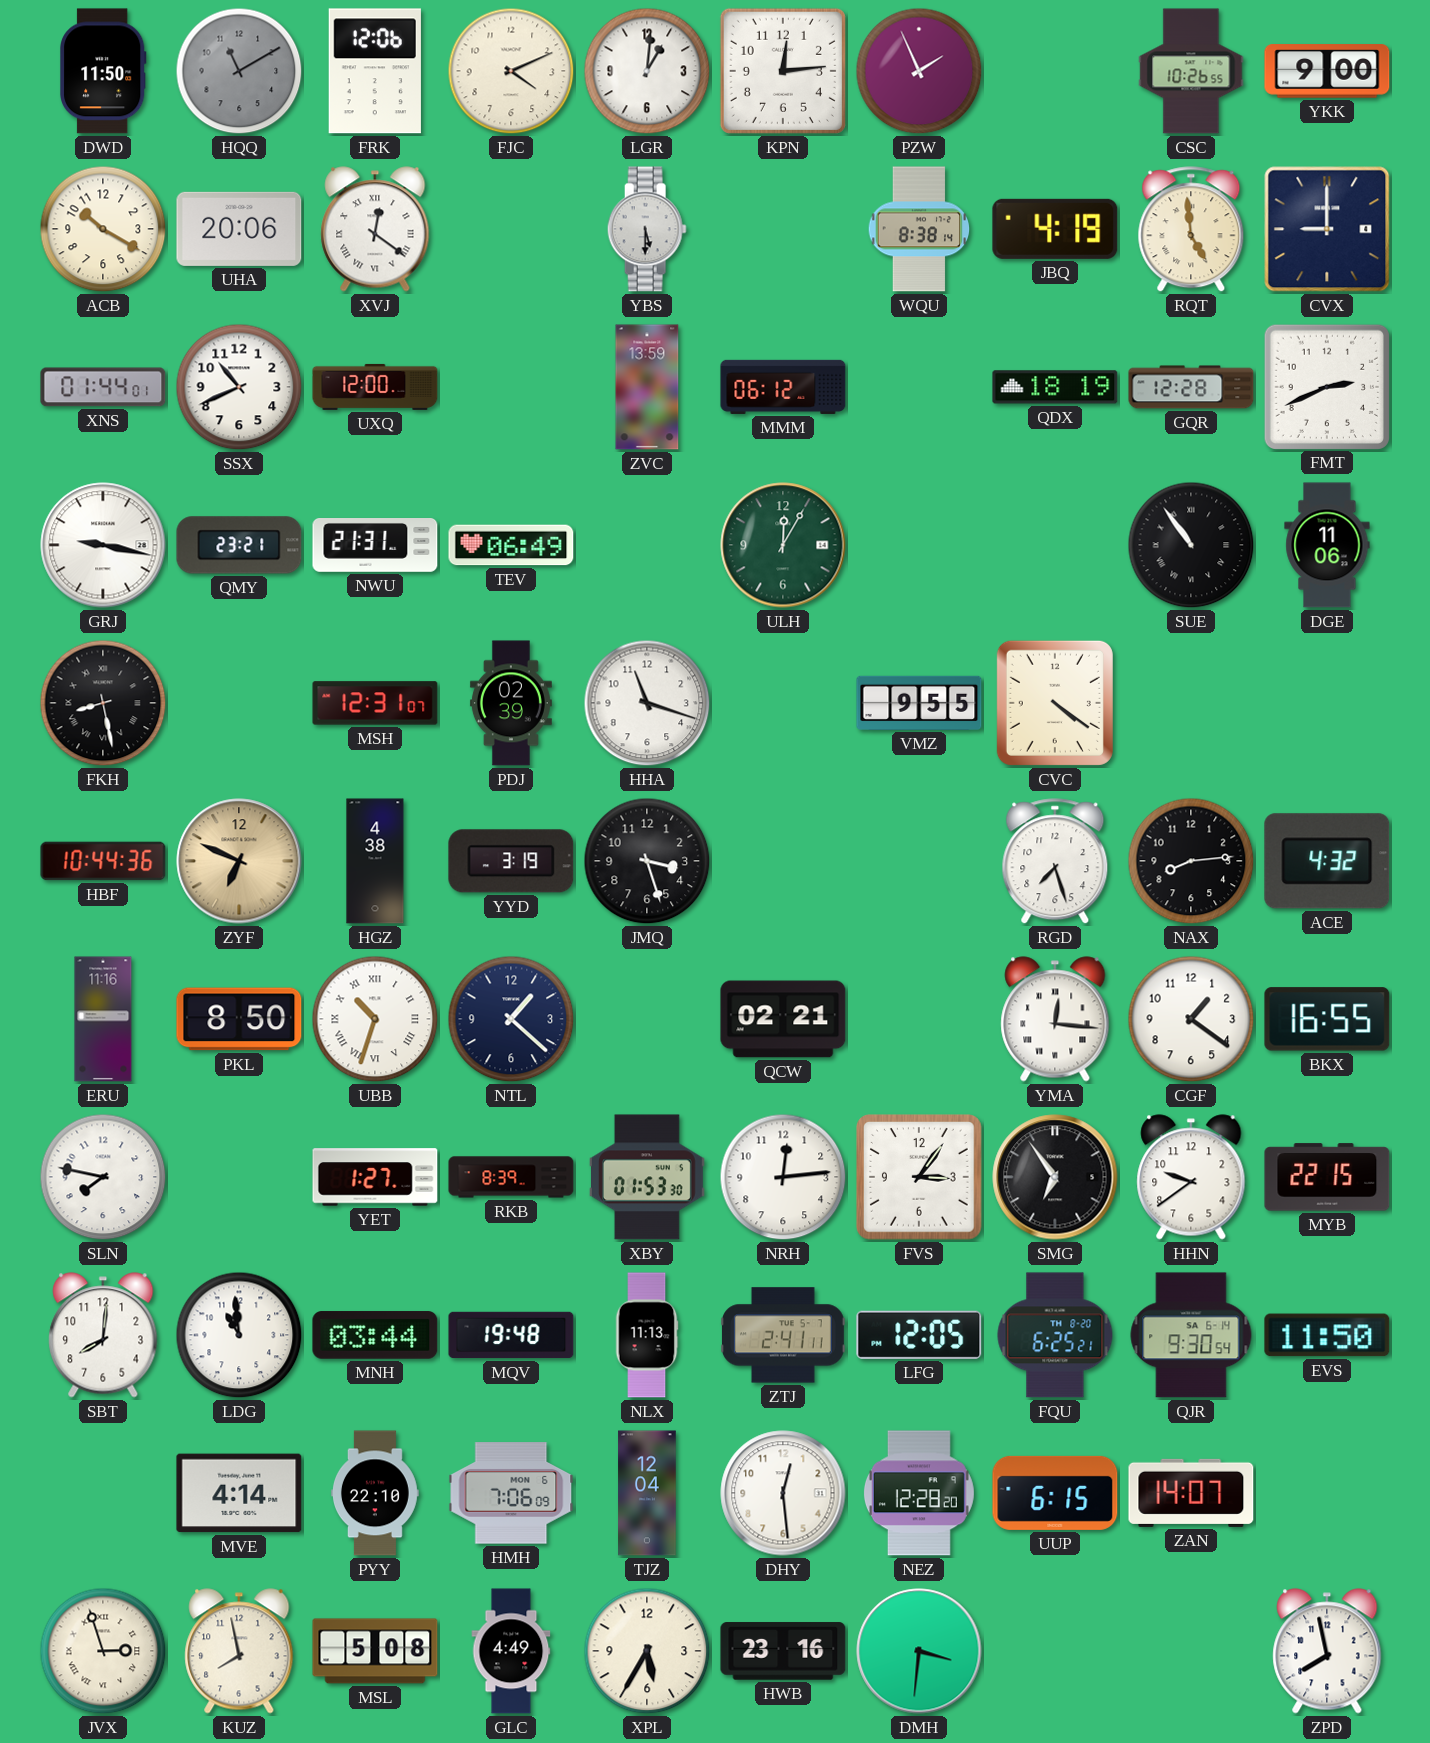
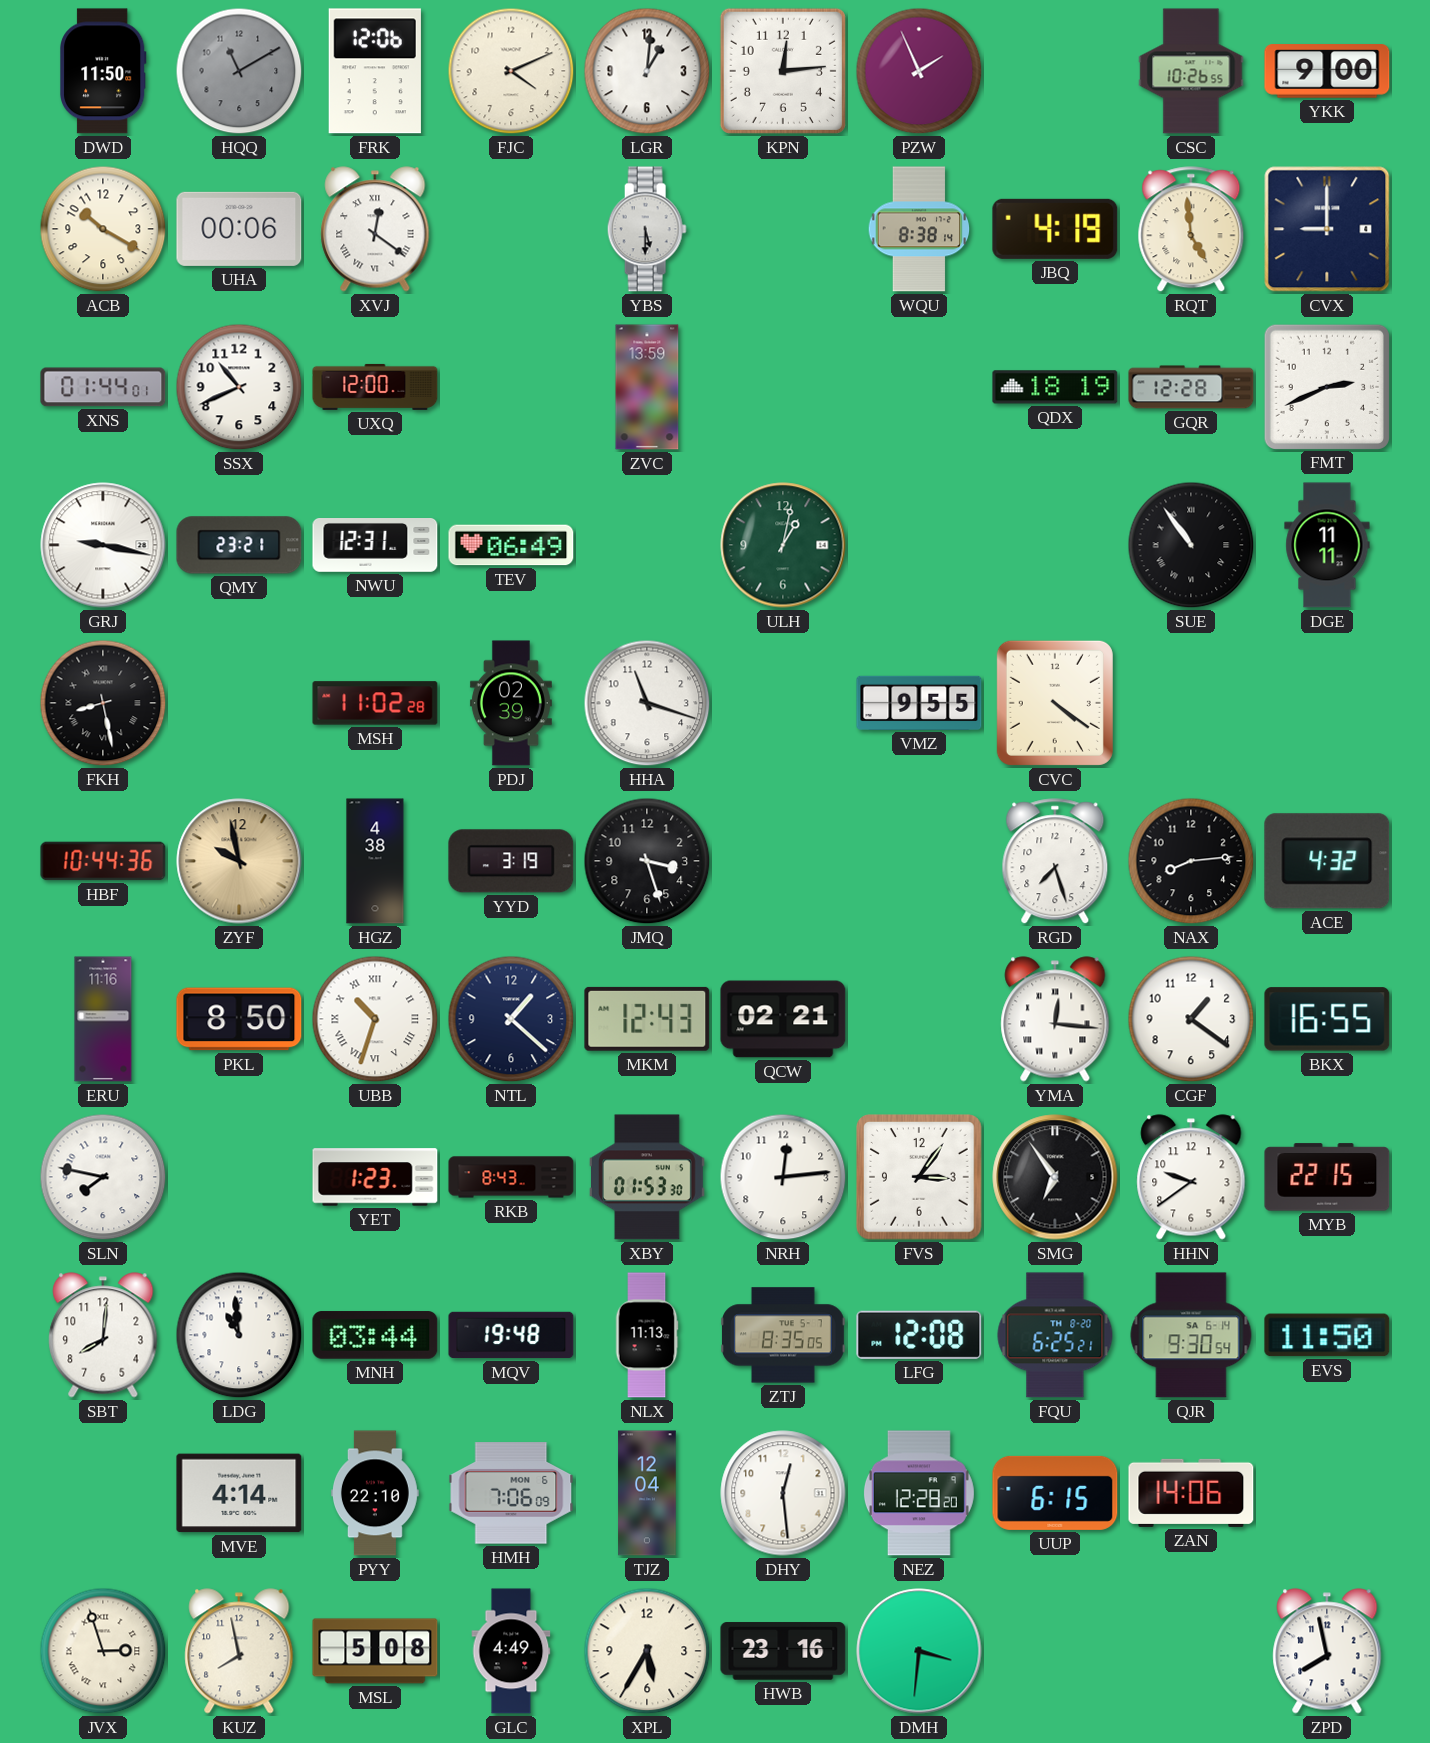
UHA: 20:06 -> 00:06 (239, 229)
MMM: 06:12 -> none (783, 387)
NWU: 21:31 -> 12:31 (375, 546)
ULH: 12:05 -> 1:02 (783, 545)
DGE: 11:06 -> 11:11 (1327, 545)
MSH: 12:31 -> 11:02 (375, 703)
ZYF: 6:49 -> 9:58 (239, 861)
MKM: none -> 12:43 (647, 1019)
YET: 1:27 -> 1:23 (375, 1177)
RKB: 8:39 -> 8:43 (511, 1177)
ZTJ: 2:41 -> 8:35 (783, 1335)
LFG: 12:05 -> 12:08 (919, 1335)
ZAN: 14:07 -> 14:06 (1191, 1493)
